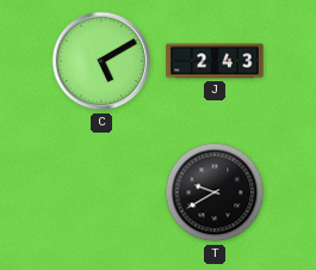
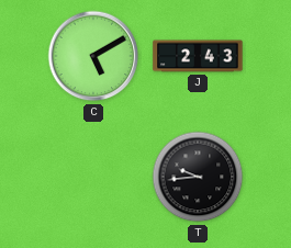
T: 9:40 -> 9:44 (198, 177)
